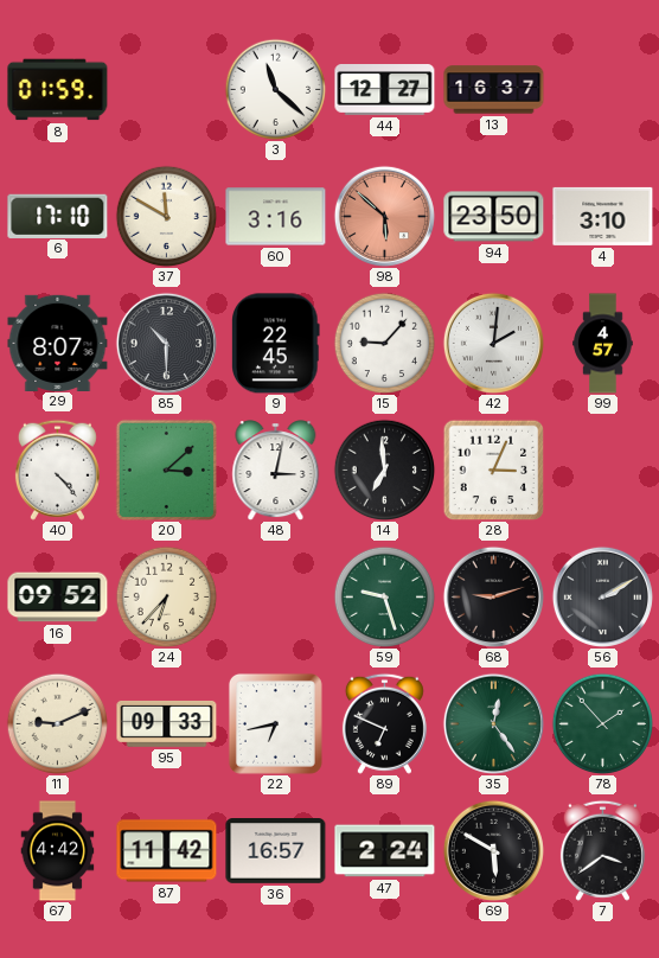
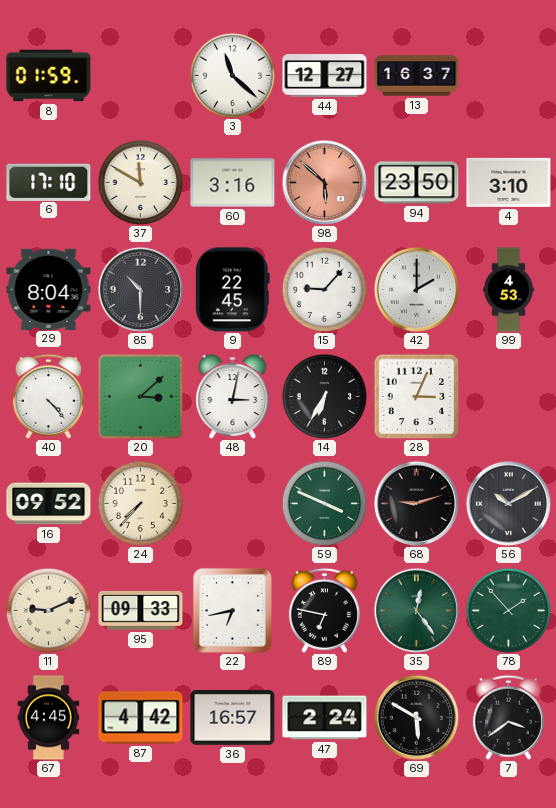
29: 8:07 -> 8:04 (49, 289)
42: 2:01 -> 2:00 (416, 289)
99: 4:57 -> 4:53 (509, 290)
14: 6:59 -> 6:35 (324, 396)
24: 6:37 -> 7:37 (140, 503)
59: 9:27 -> 3:49 (324, 503)
56: 2:10 -> 10:10 (508, 503)
89: 6:49 -> 6:47 (324, 610)
67: 4:42 -> 4:45 (49, 718)
87: 11:42 -> 4:42 (141, 718)
